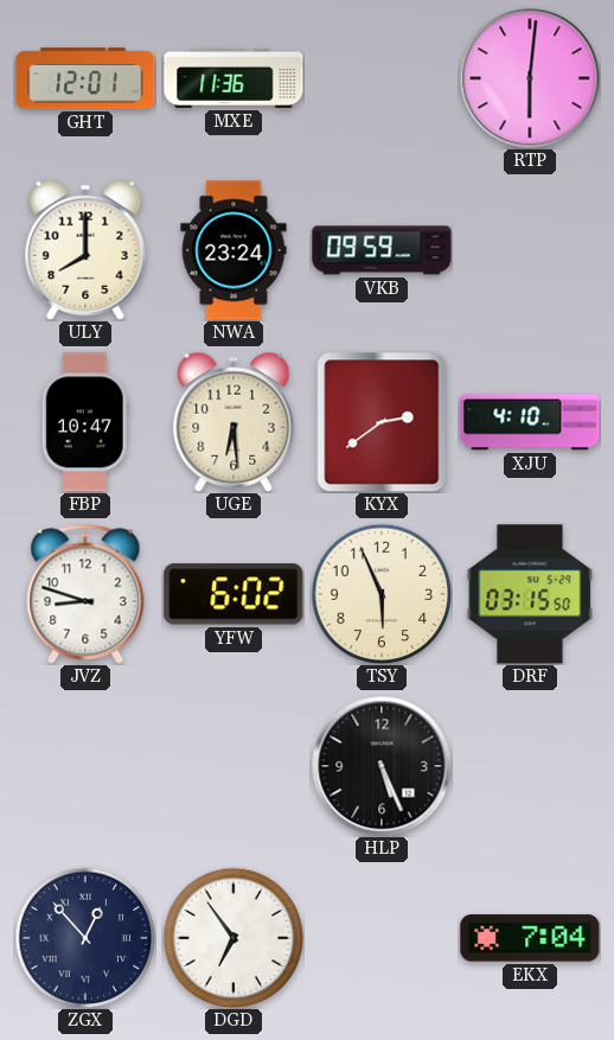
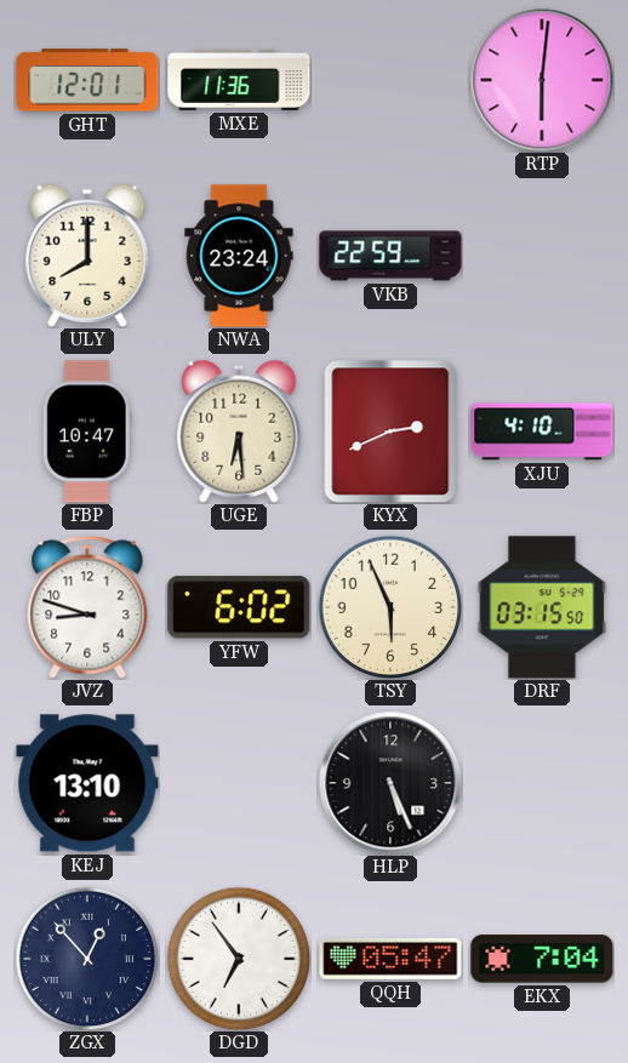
VKB: 09:59 -> 22:59 (390, 256)
KYX: 2:39 -> 2:41 (390, 432)
KEJ: none -> 13:10 (87, 783)
QQH: none -> 05:47 (390, 959)
